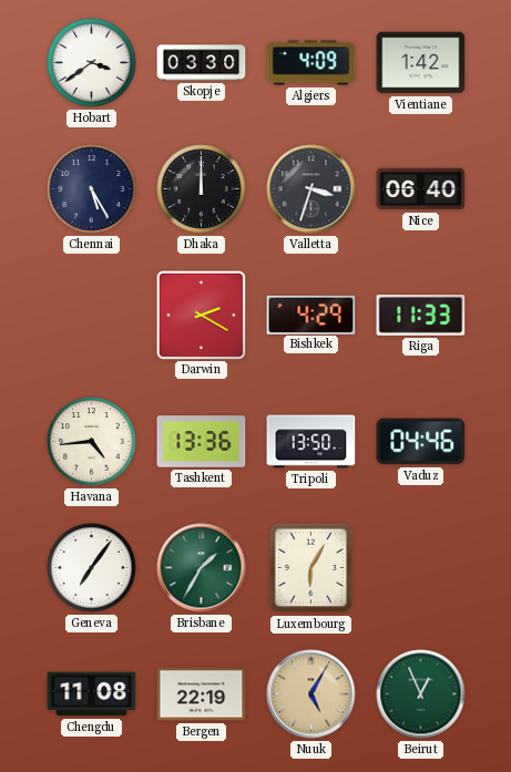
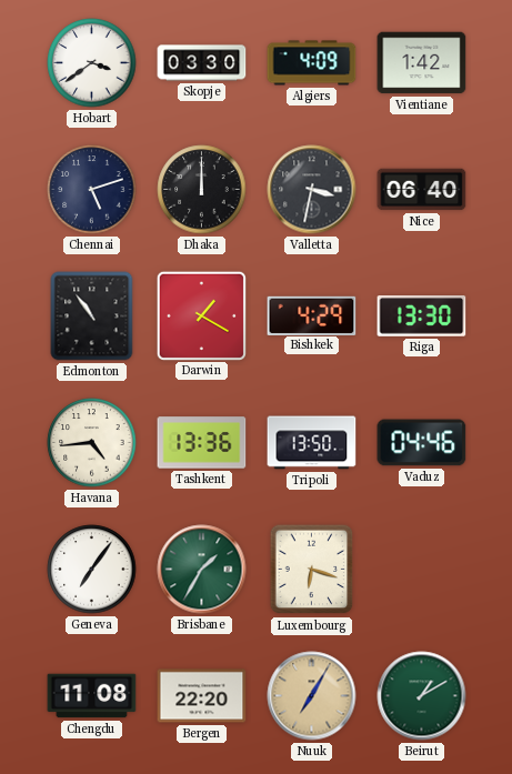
Chennai: 5:25 -> 5:12 (92, 190)
Valletta: 3:33 -> 3:32 (312, 190)
Edmonton: none -> 10:54 (92, 316)
Darwin: 2:20 -> 1:20 (201, 315)
Riga: 11:33 -> 13:30 (422, 316)
Luxembourg: 6:05 -> 6:18 (312, 570)
Bergen: 22:19 -> 22:20 (202, 696)
Nuuk: 5:05 -> 7:05 (312, 696)
Beirut: 12:56 -> 1:10 (422, 696)
